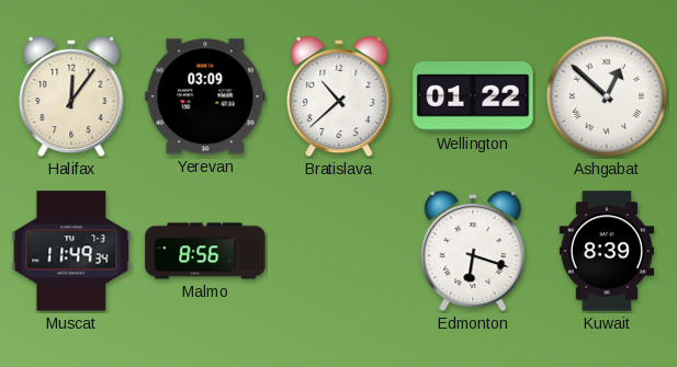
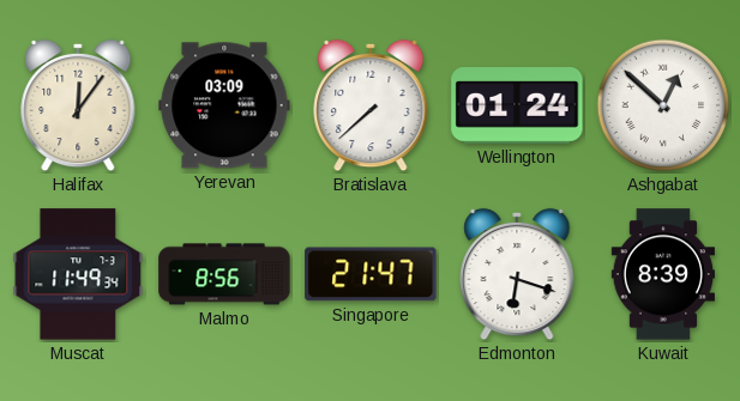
Bratislava: 10:38 -> 7:38 (371, 105)
Wellington: 01:22 -> 01:24 (517, 107)
Singapore: none -> 21:47 (371, 274)
